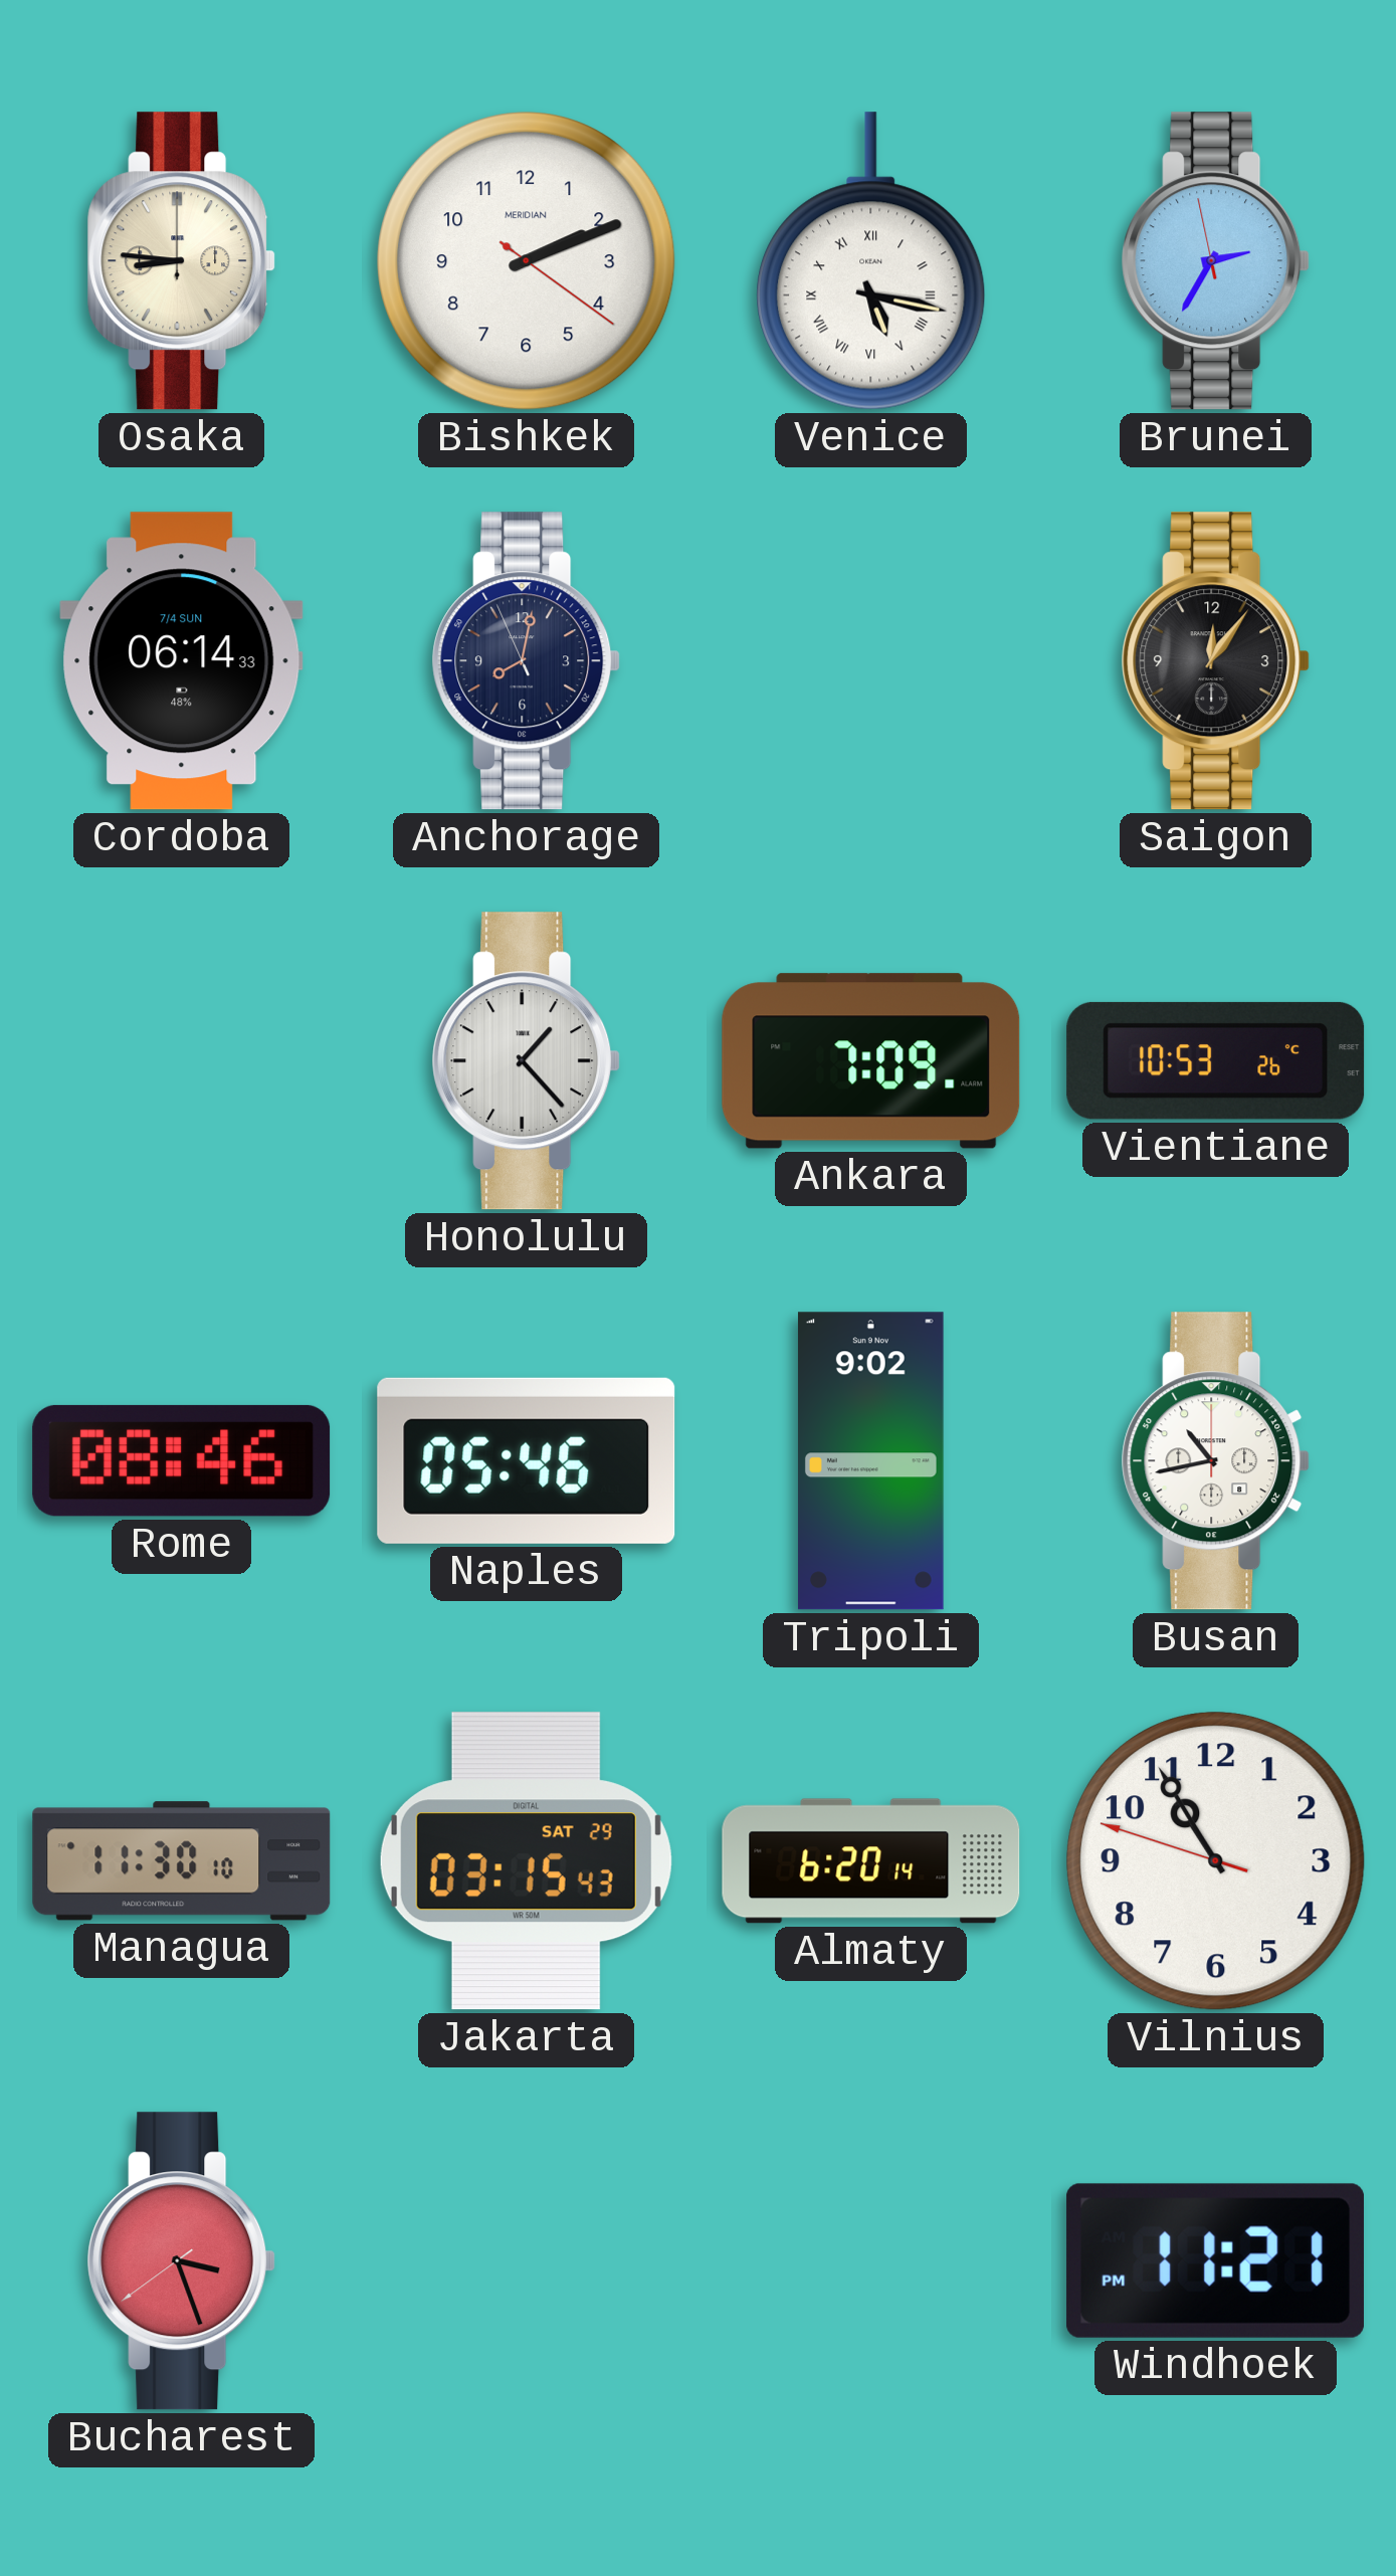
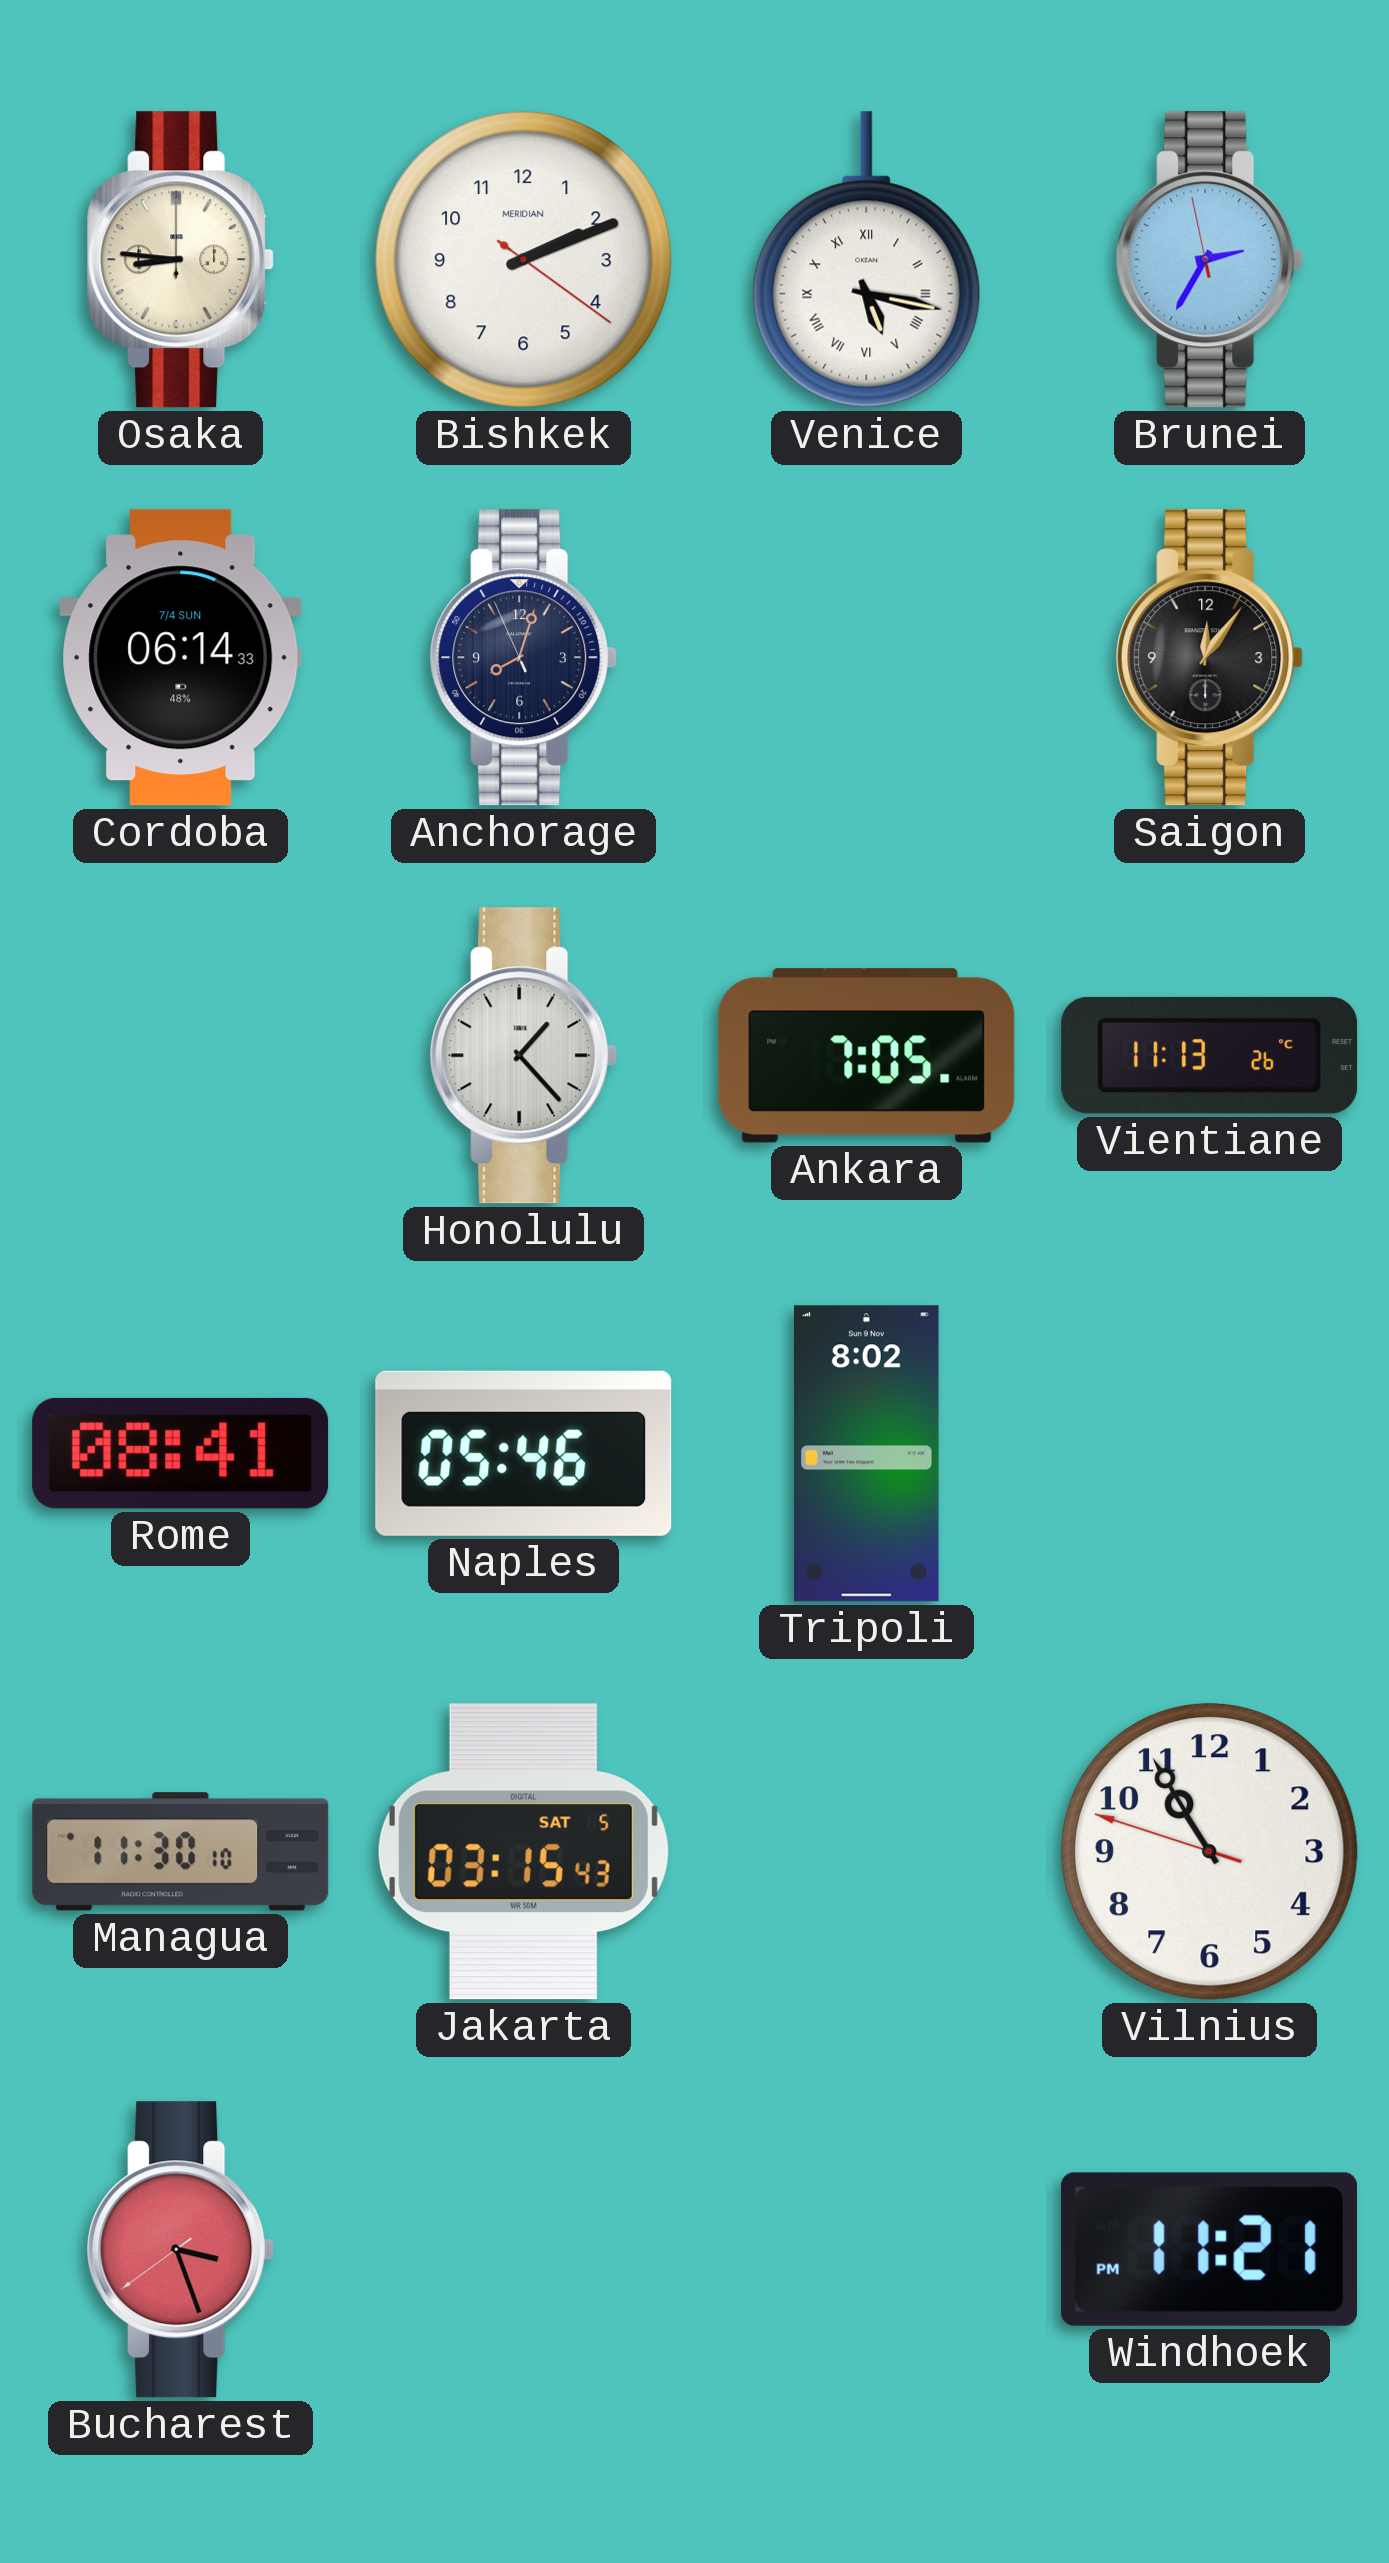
Anchorage: 8:01 -> 8:02 (524, 658)
Ankara: 7:09 -> 7:05 (867, 1056)
Vientiane: 10:53 -> 11:13 (1210, 1055)
Rome: 08:46 -> 08:41 (181, 1453)
Tripoli: 9:02 -> 8:02 (866, 1454)
Busan: 10:43 -> none (1216, 1461)
Jakarta date: SAT 29 -> SAT 5 (523, 1852)
Almaty: 6:20 -> none (871, 1861)
